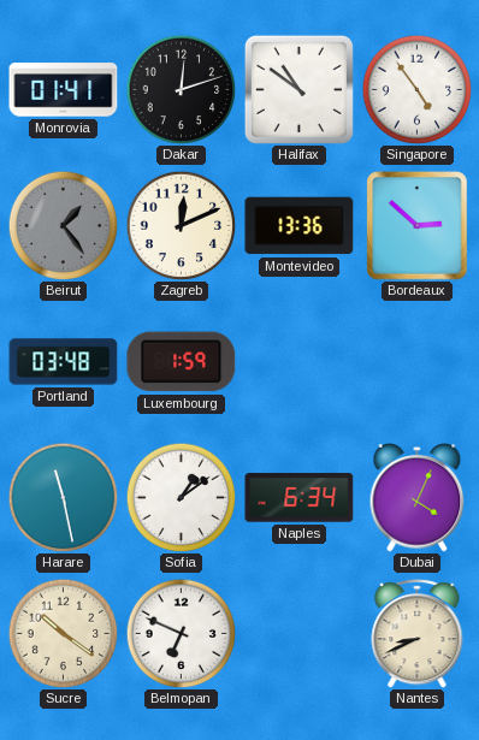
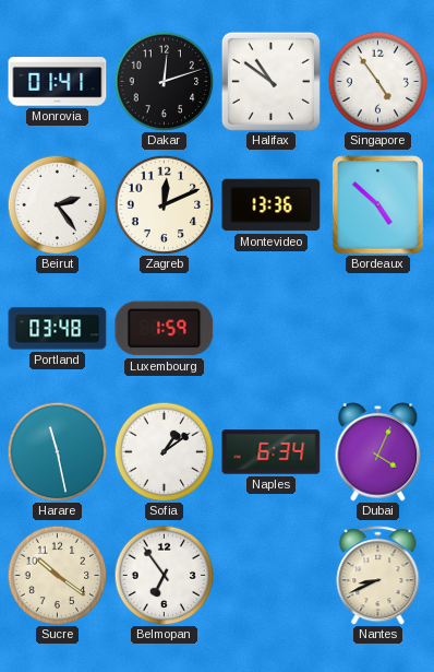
Beirut: 1:24 -> 2:24 (57, 204)
Beirut dial: grey -> white (57, 204)
Bordeaux: 2:52 -> 4:52 (378, 205)
Belmopan: 6:49 -> 6:54 (164, 575)
